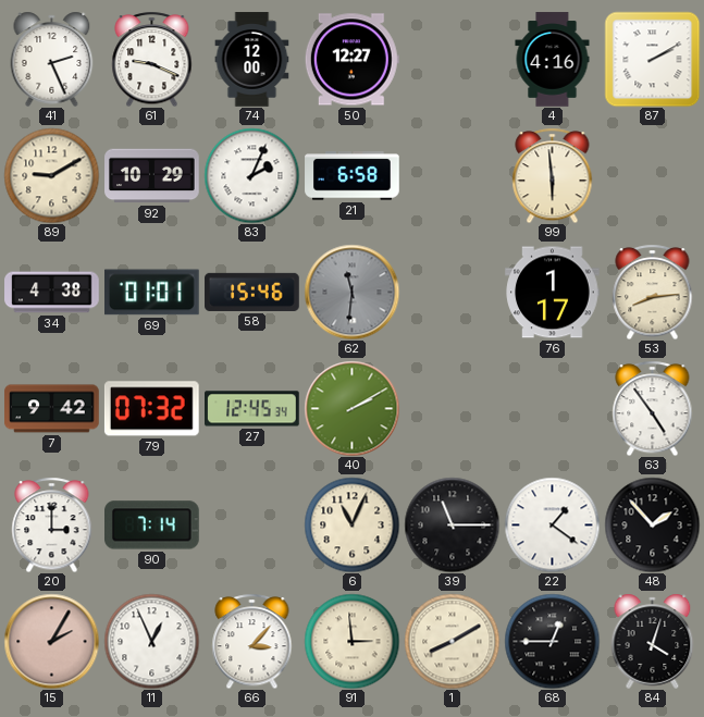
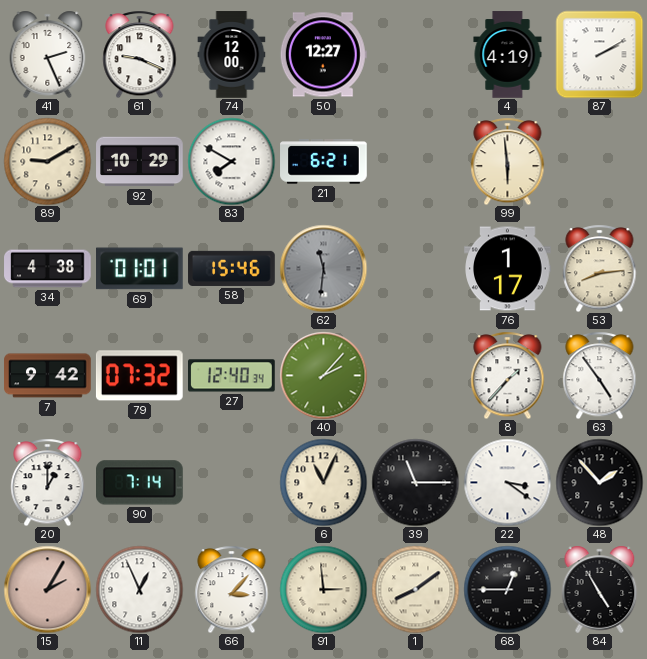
4: 4:16 -> 4:19 (508, 55)
83: 2:04 -> 7:50 (231, 161)
21: 6:58 -> 6:21 (324, 162)
27: 12:45 -> 12:40 (232, 376)
40: 2:10 -> 2:07 (323, 375)
8: none -> 1:37 (508, 375)
20: 3:00 -> 1:00 (48, 482)
22: 1:21 -> 3:21 (507, 482)
1: 8:10 -> 8:09 (415, 589)
84: 4:03 -> 4:55 (600, 589)
